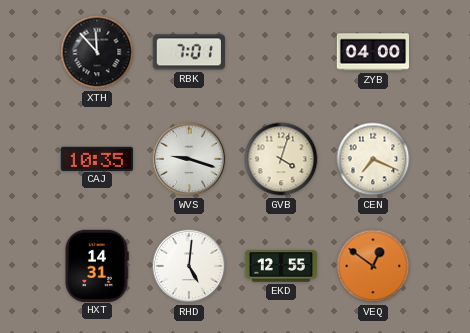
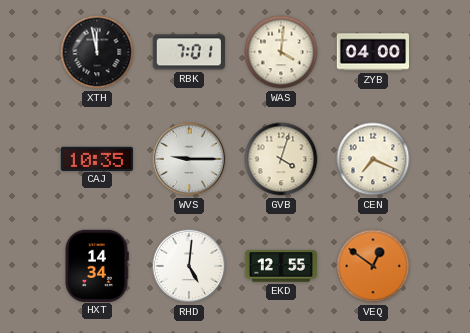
XTH: 11:53 -> 11:58 (97, 52)
WAS: none -> 4:01 (281, 52)
WVS: 9:18 -> 9:15 (189, 159)
HXT: 14:31 -> 14:34 (97, 265)
